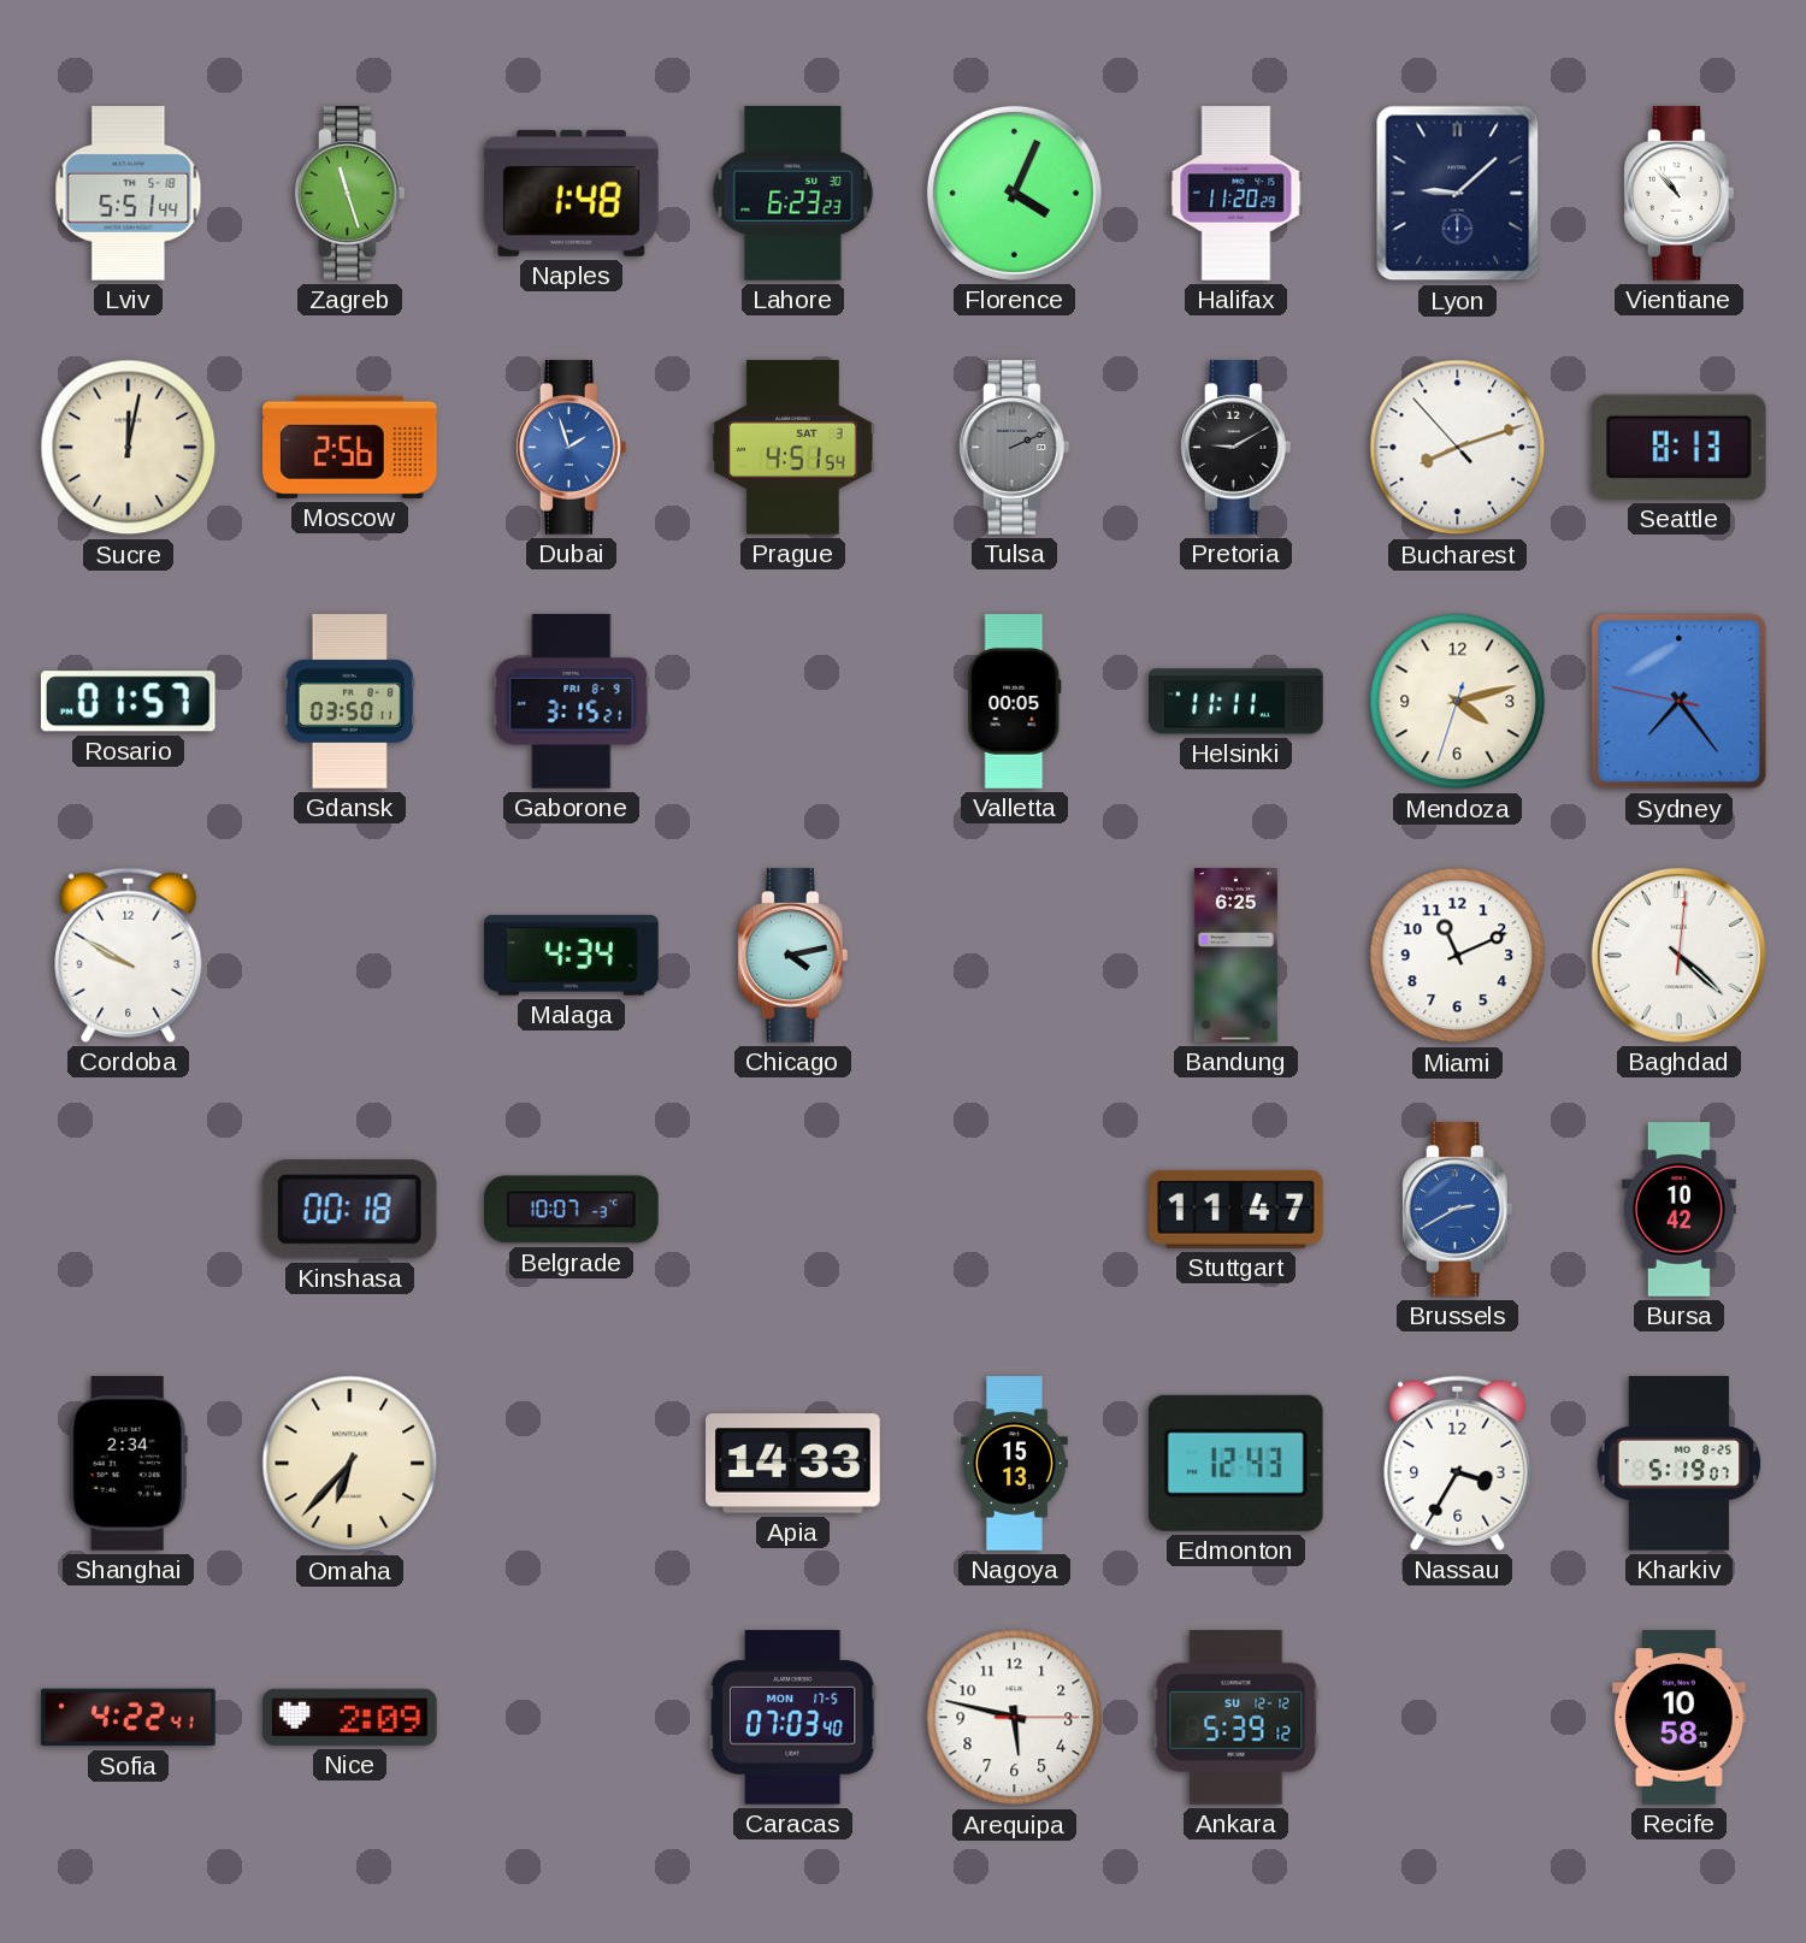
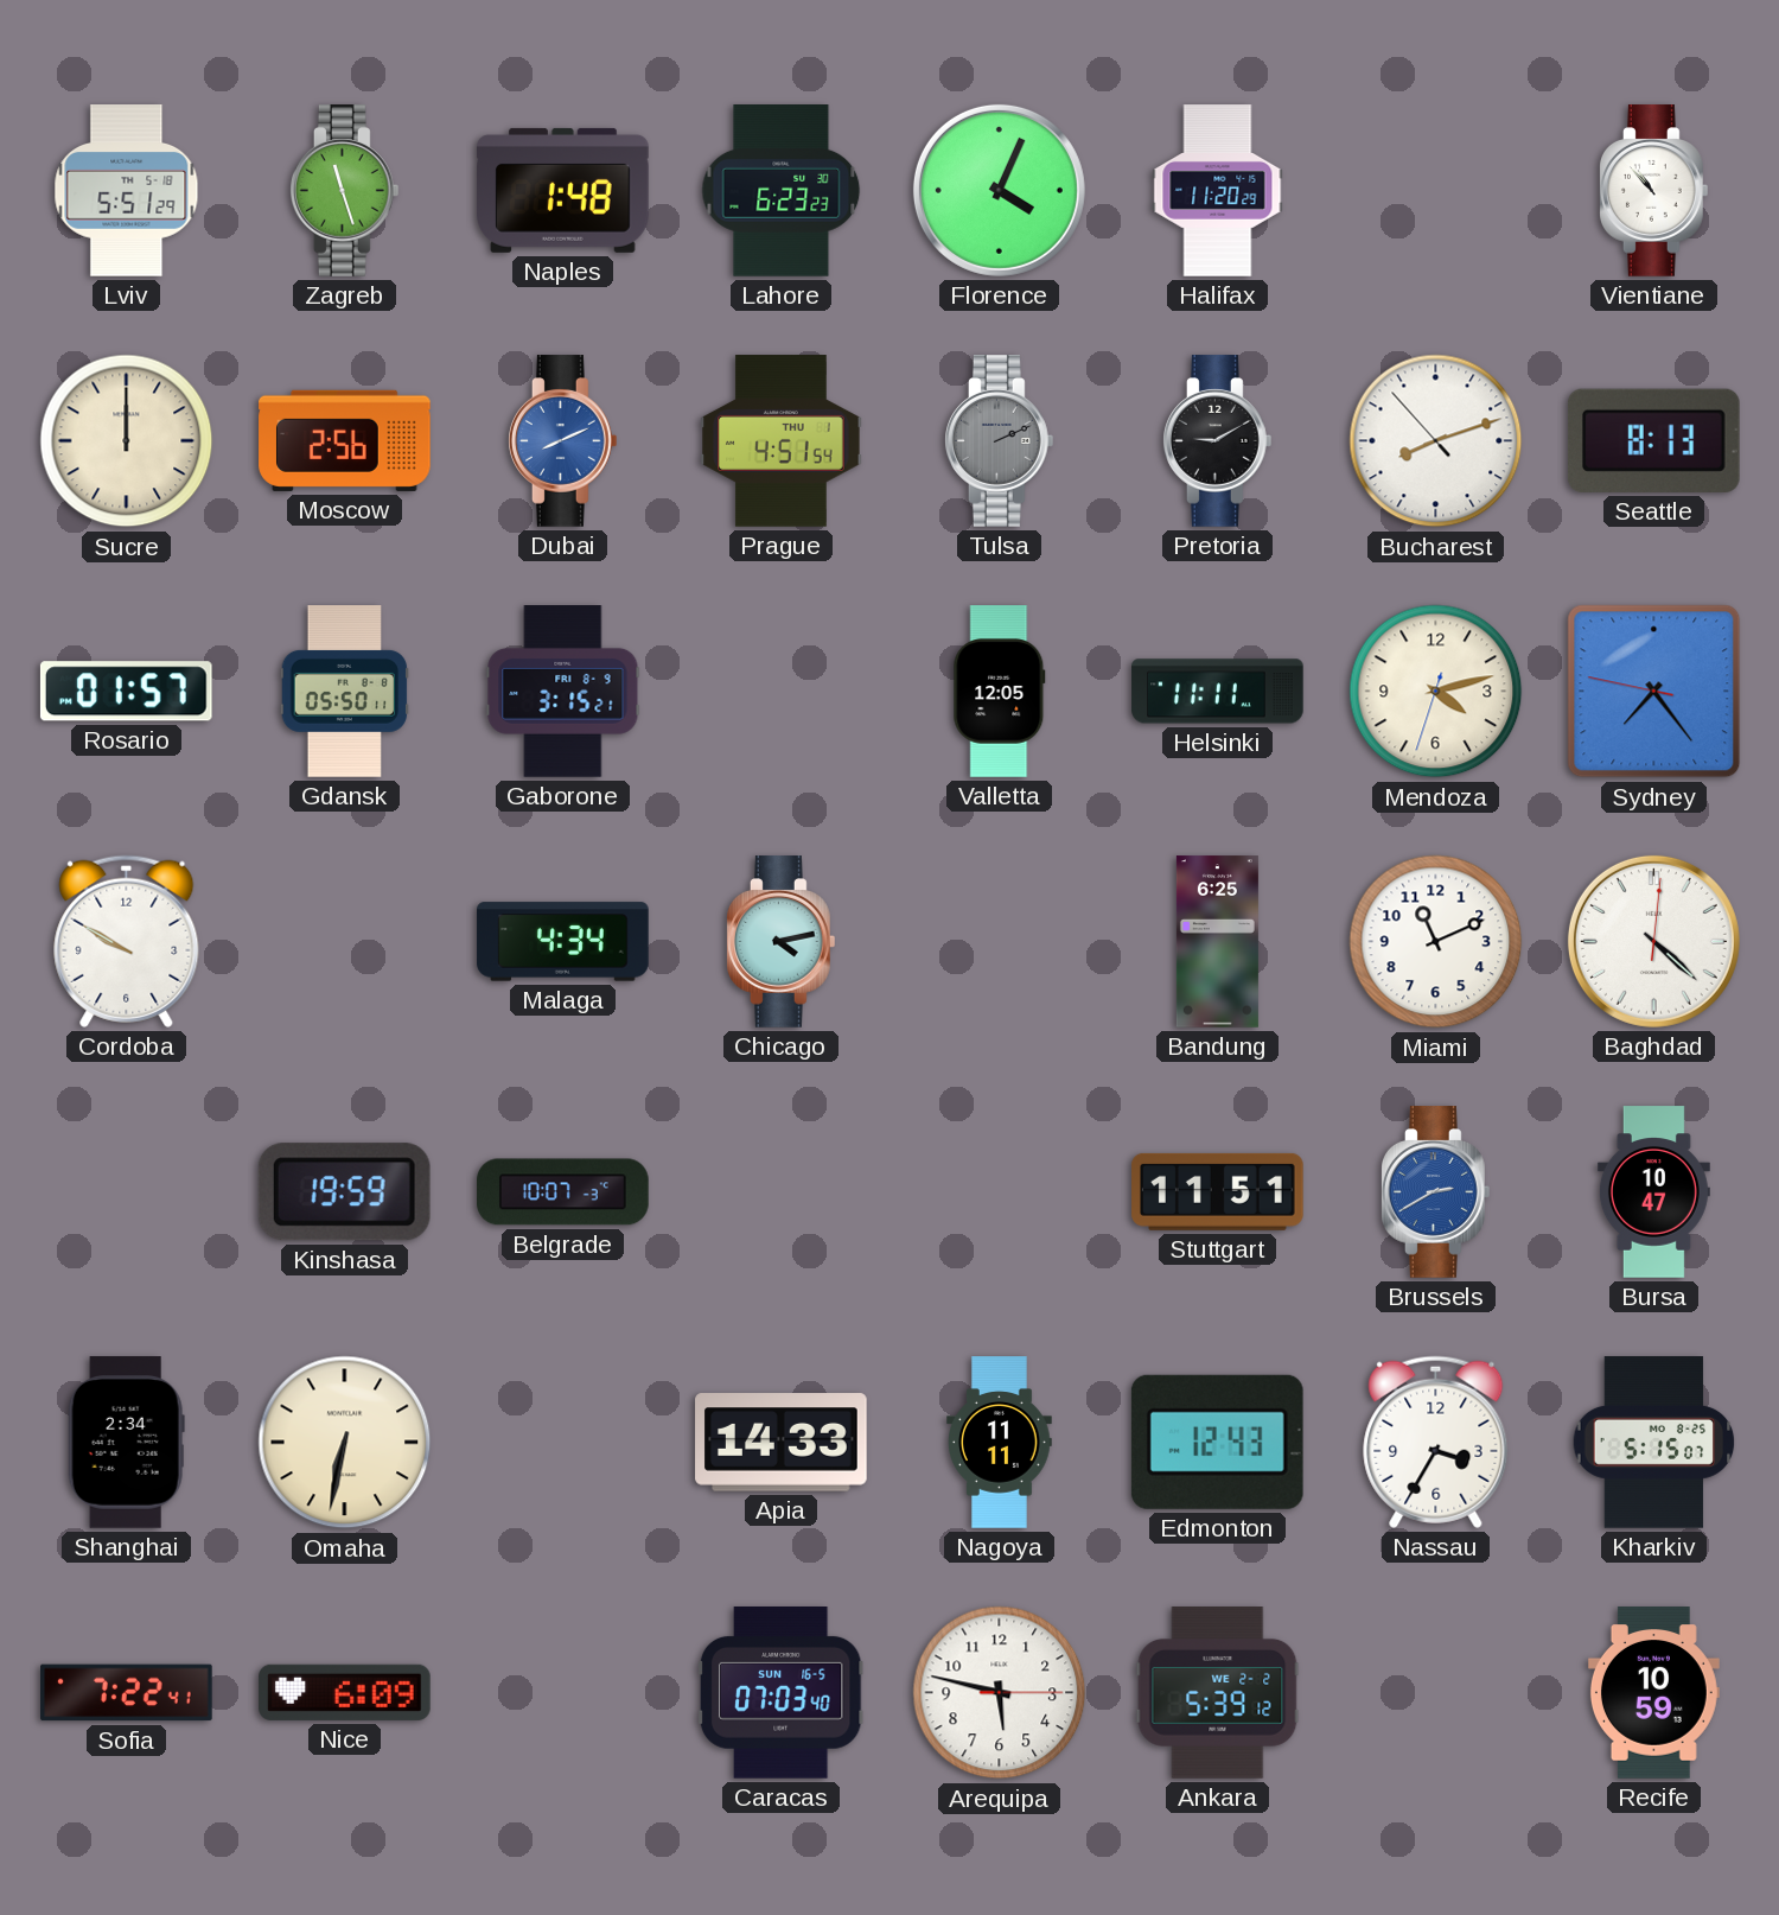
Lviv: 5:51:44 -> 5:51:29 (127, 191)
Lyon: 9:08 -> none (1458, 194)
Sucre: 12:02 -> 12:00 (127, 441)
Dubai: 1:57 -> 8:11 (563, 441)
Prague date: SAT 3 -> THU 1 (782, 441)
Gdansk: 03:50 -> 05:50 (345, 692)
Valletta: 00:05 -> 12:05 (1000, 692)
Kinshasa: 00:18 -> 19:59 (344, 1192)
Stuttgart: 11:47 -> 11:51 (1218, 1191)
Bursa: 10:42 -> 10:47 (1653, 1192)
Omaha: 6:37 -> 6:32 (345, 1443)
Nagoya: 15:13 -> 11:11 (1000, 1443)
Kharkiv: 5:19 -> 5:15 (1654, 1443)
Sofia: 4:22 -> 7:22 (127, 1693)
Nice: 2:09 -> 6:09 (345, 1692)
Caracas date: MON 17-5 -> SUN 16-5 (780, 1693)
Ankara date: SU 12-12 -> WE 2-2 (1218, 1693)
Recife: 10:58 -> 10:59 (1653, 1693)
